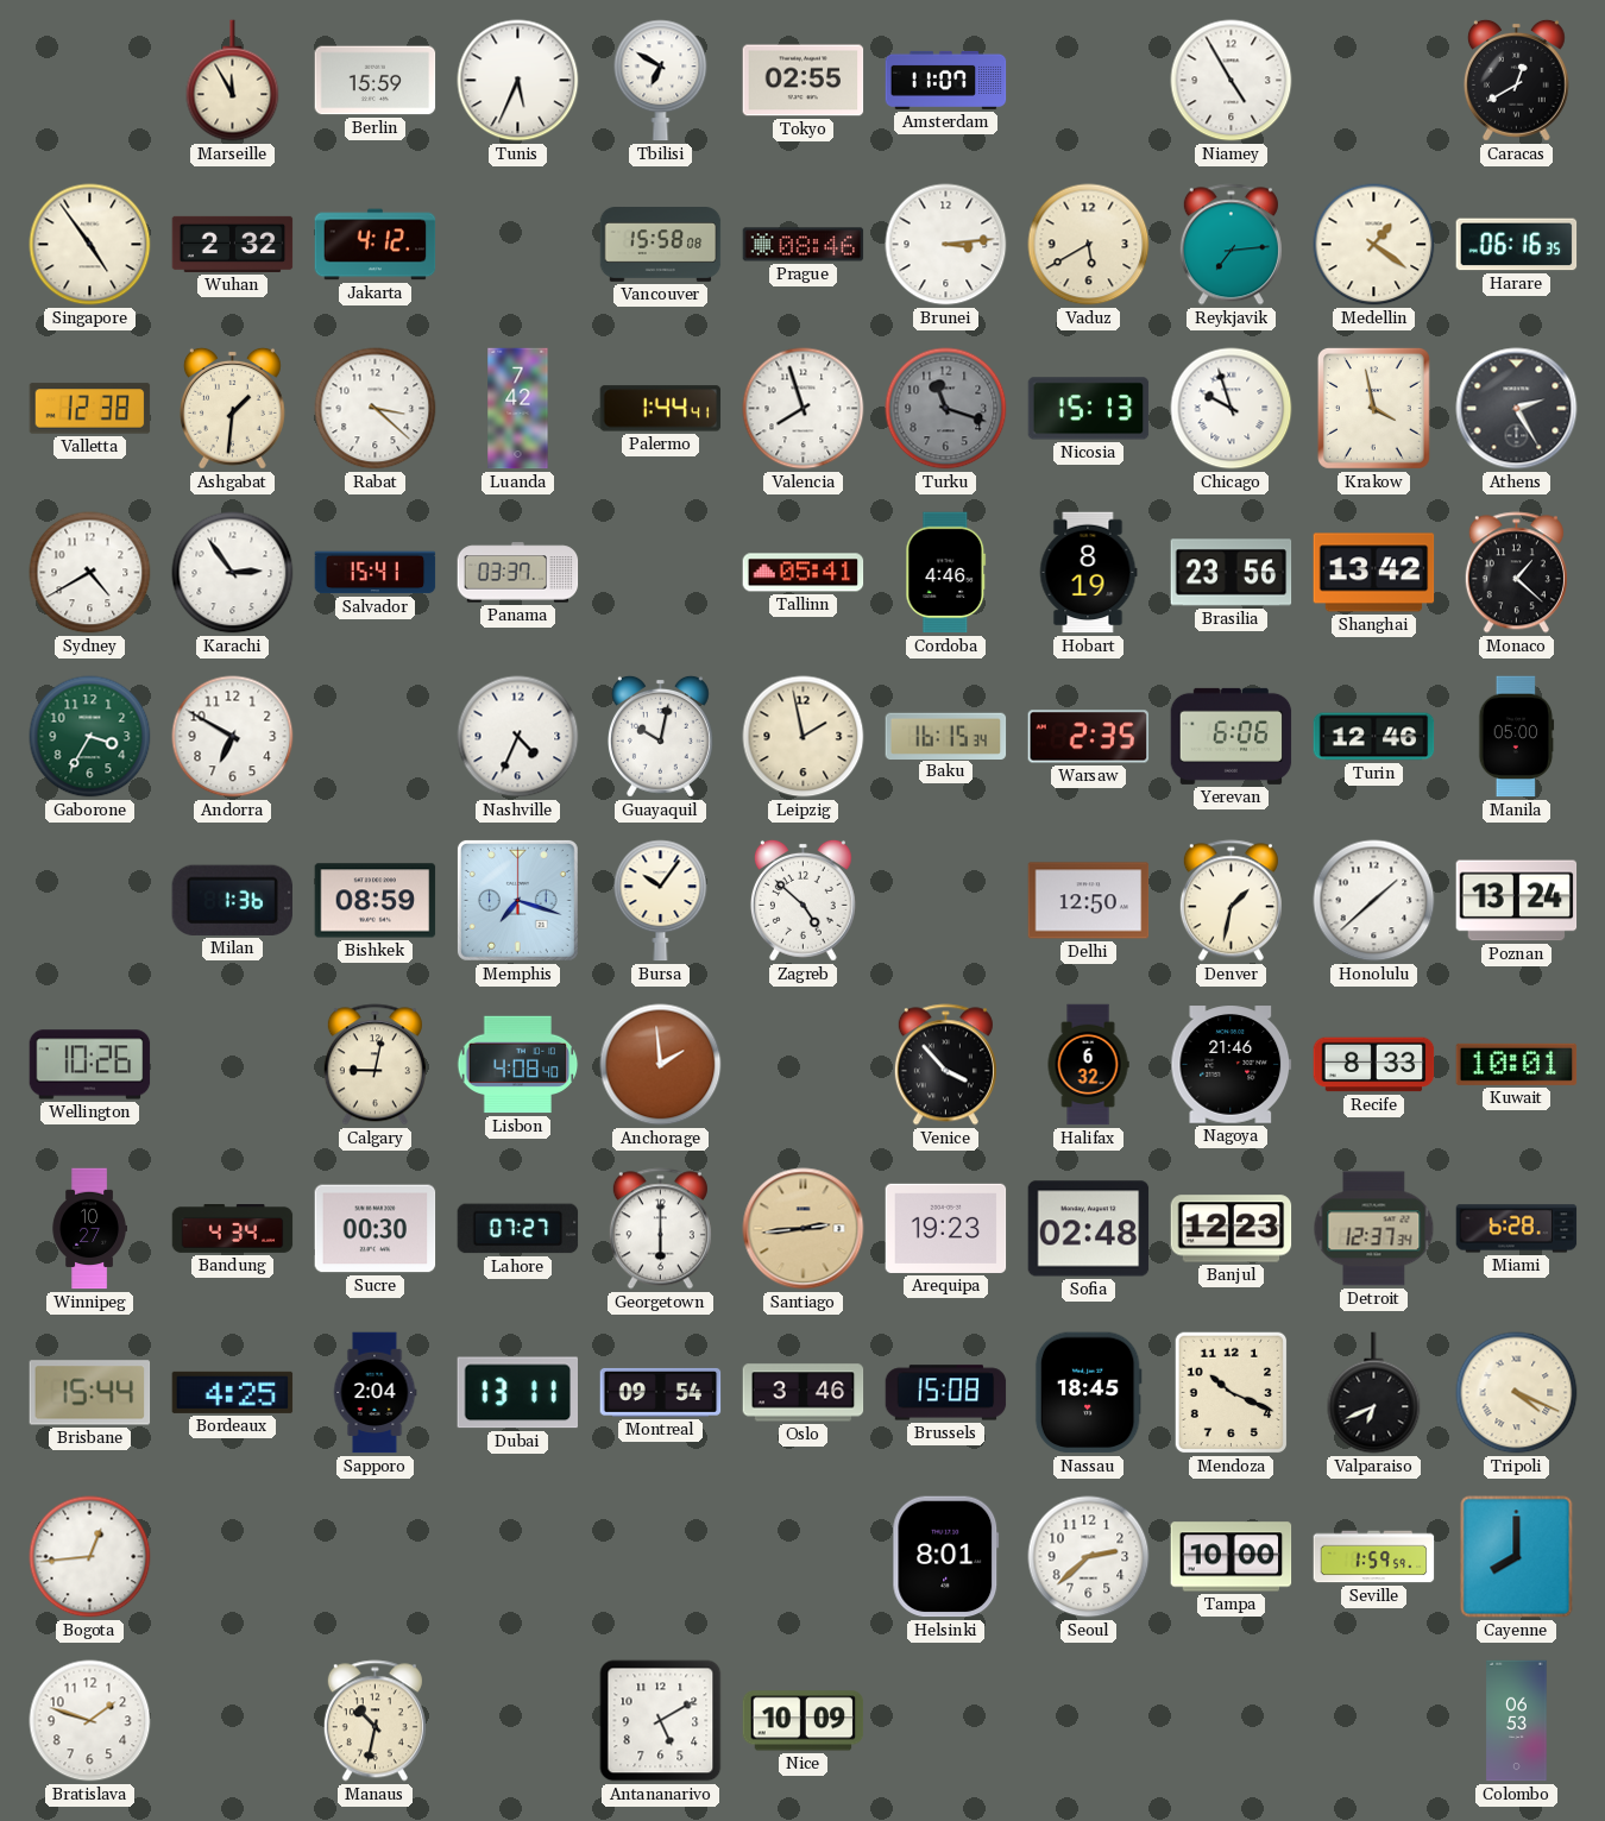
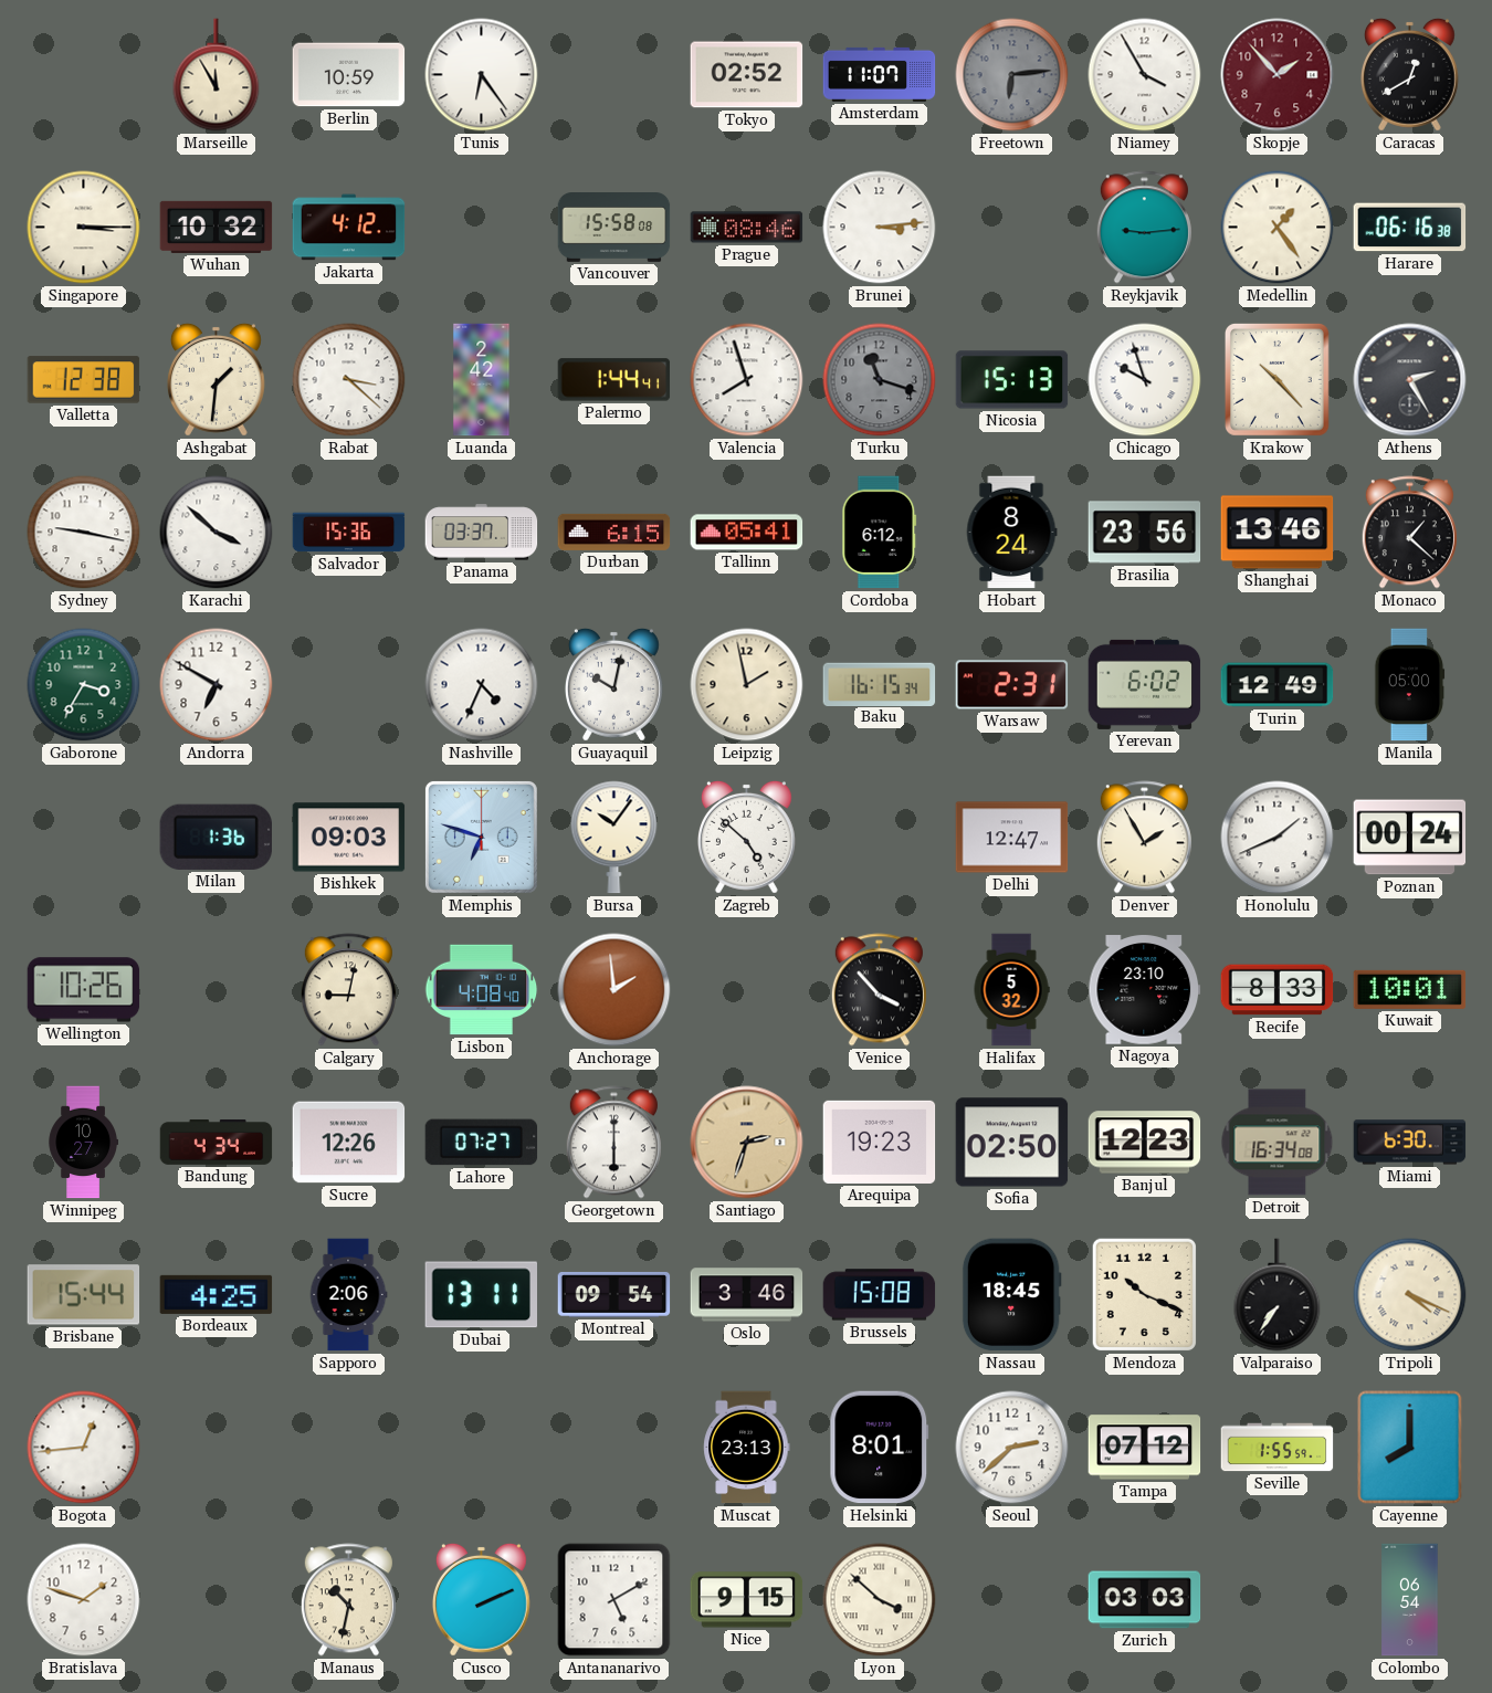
Berlin: 15:59 -> 10:59 (349, 75)
Tunis: 5:34 -> 6:24 (482, 75)
Tbilisi: 6:50 -> none (661, 81)
Tokyo: 02:55 -> 02:52 (747, 75)
Freetown: none -> 6:14 (1012, 75)
Niamey: 4:55 -> 3:55 (1145, 75)
Skopje: none -> 1:53 (1278, 75)
Singapore: 4:54 -> 3:15 (84, 228)
Wuhan: 2:32 -> 10:32 (217, 227)
Vaduz: 5:40 -> none (1089, 245)
Reykjavik: 7:14 -> 9:14 (1144, 228)
Medellin: 1:21 -> 1:24 (1278, 228)
Harare: 06:16:35 -> 06:16:38 (1410, 228)
Luanda: 7:42 -> 2:42 (482, 380)
Krakow: 3:58 -> 10:23 (1276, 379)
Sydney: 4:40 -> 9:17 (84, 533)
Karachi: 2:54 -> 3:52 (217, 533)
Salvador: 15:41 -> 15:36 (349, 533)
Durban: none -> 6:15 (614, 532)
Cordoba: 4:46 -> 6:12 (880, 533)
Hobart: 8:19 -> 8:24 (1011, 533)
Shanghai: 13:42 -> 13:46 (1278, 533)
Warsaw: 2:35 -> 2:31 (1012, 685)
Yerevan: 6:06 -> 6:02 (1145, 684)
Turin: 12:46 -> 12:49 (1278, 685)
Bishkek: 08:59 -> 09:03 (349, 838)
Memphis: 7:18 -> 6:48 (481, 837)
Delhi: 12:50 -> 12:47 (1012, 838)
Denver: 1:32 -> 1:55 (1144, 838)
Honolulu: 1:38 -> 1:41 (1278, 838)
Poznan: 13:24 -> 00:24 (1410, 838)
Halifax: 6:32 -> 5:32 (1011, 990)
Nagoya: 21:46 -> 23:10 (1145, 990)
Sucre: 00:30 -> 12:26 (349, 1143)
Santiago: 2:44 -> 2:33 (747, 1143)
Sofia: 02:48 -> 02:50 (1012, 1143)
Detroit: 12:37 -> 16:34 (1278, 1143)
Miami: 6:28 -> 6:30 (1410, 1143)
Sapporo: 2:04 -> 2:06 (348, 1295)
Valparaiso: 6:41 -> 7:36 (1278, 1295)
Muscat: none -> 23:13 (747, 1448)
Tampa: 10:00 -> 07:12 (1145, 1448)
Seville: 1:59 -> 1:55 (1278, 1448)
Cusco: none -> 2:11 (481, 1599)
Nice: 10:09 -> 9:15 (747, 1600)
Lyon: none -> 3:52 (880, 1600)
Zurich: none -> 03:03 (1145, 1600)
Colombo: 06:53 -> 06:54 (1410, 1600)
